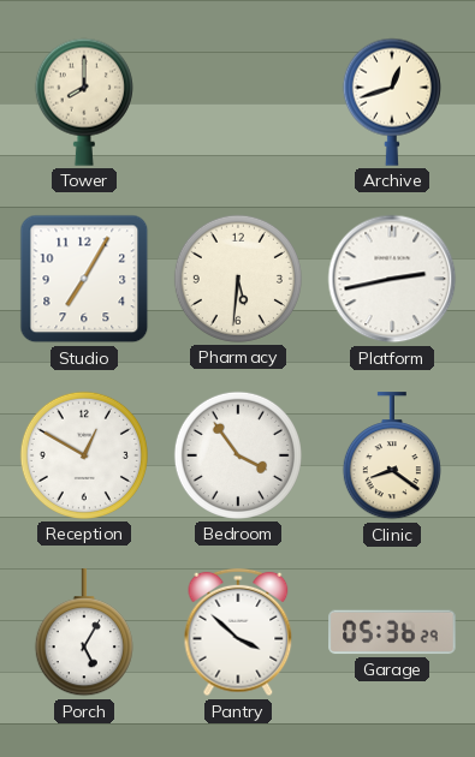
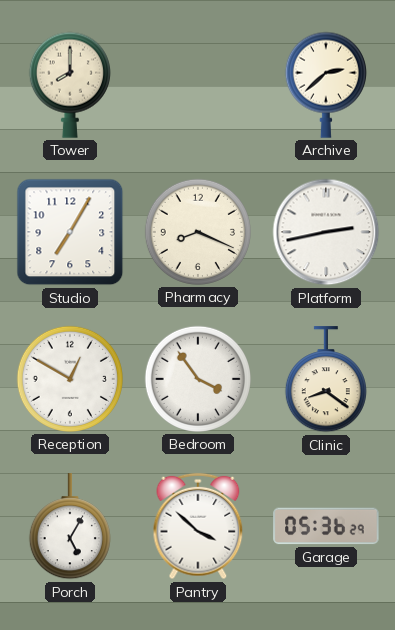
Archive: 12:42 -> 2:38 (326, 85)
Pharmacy: 5:31 -> 8:19 (198, 232)
